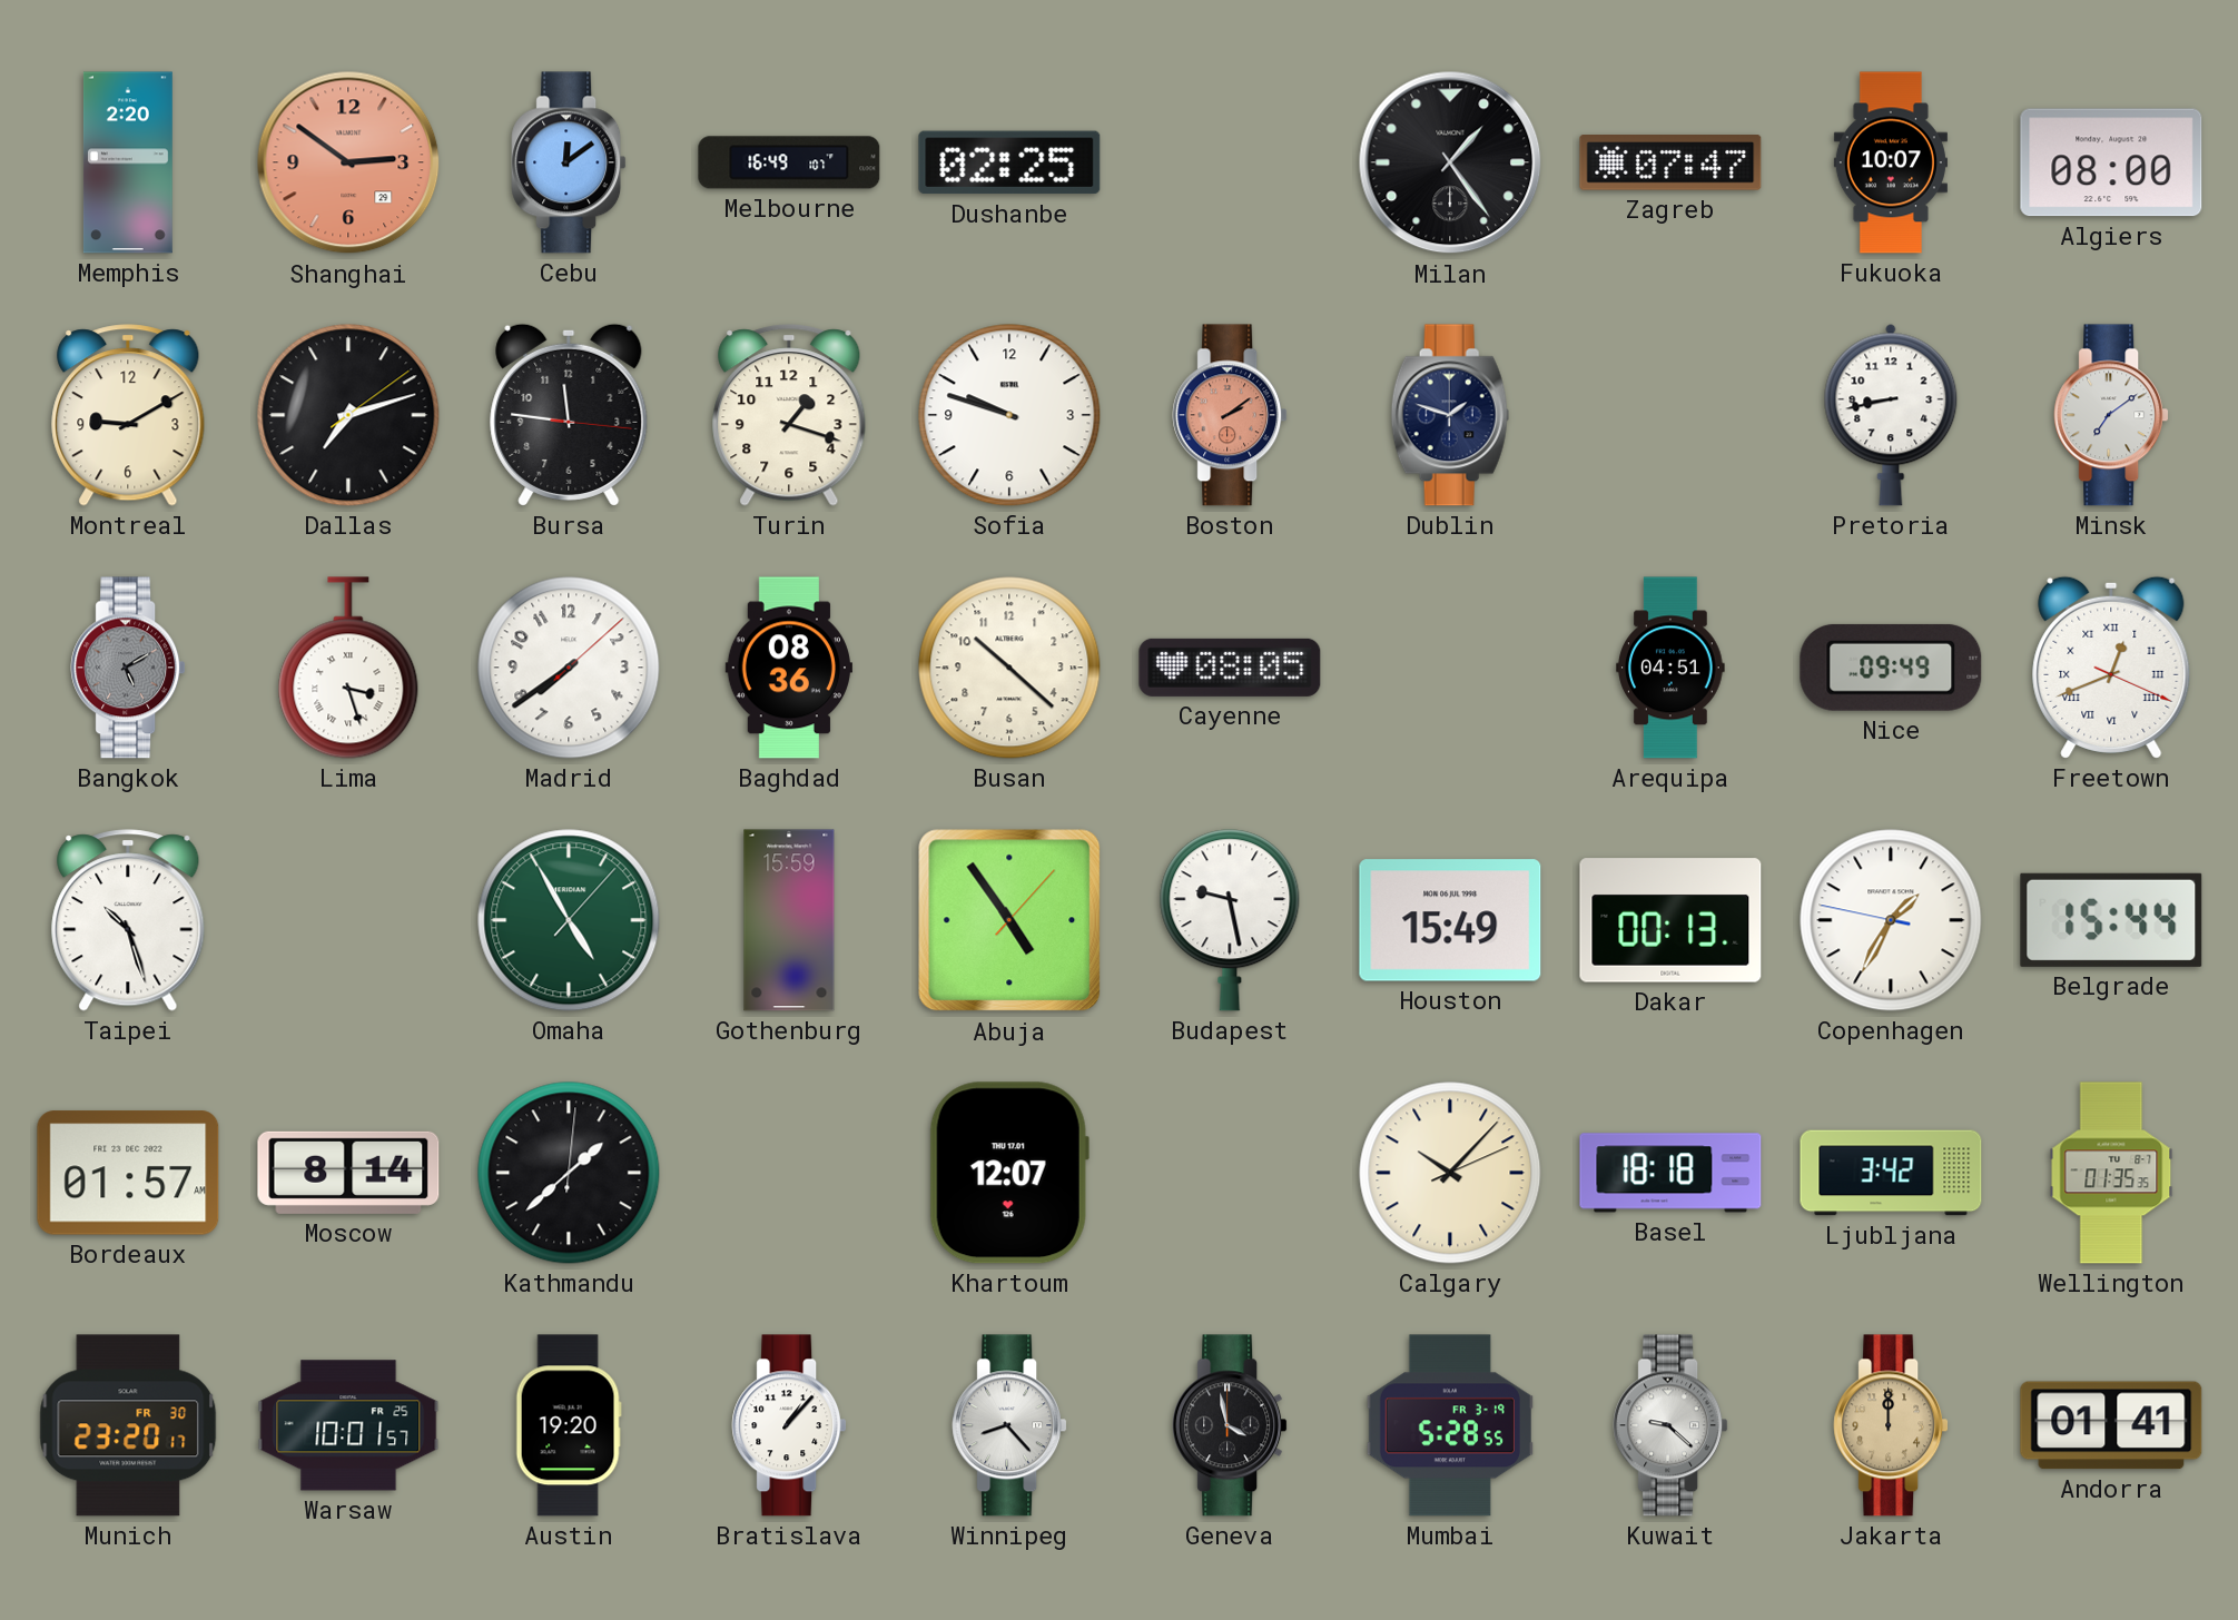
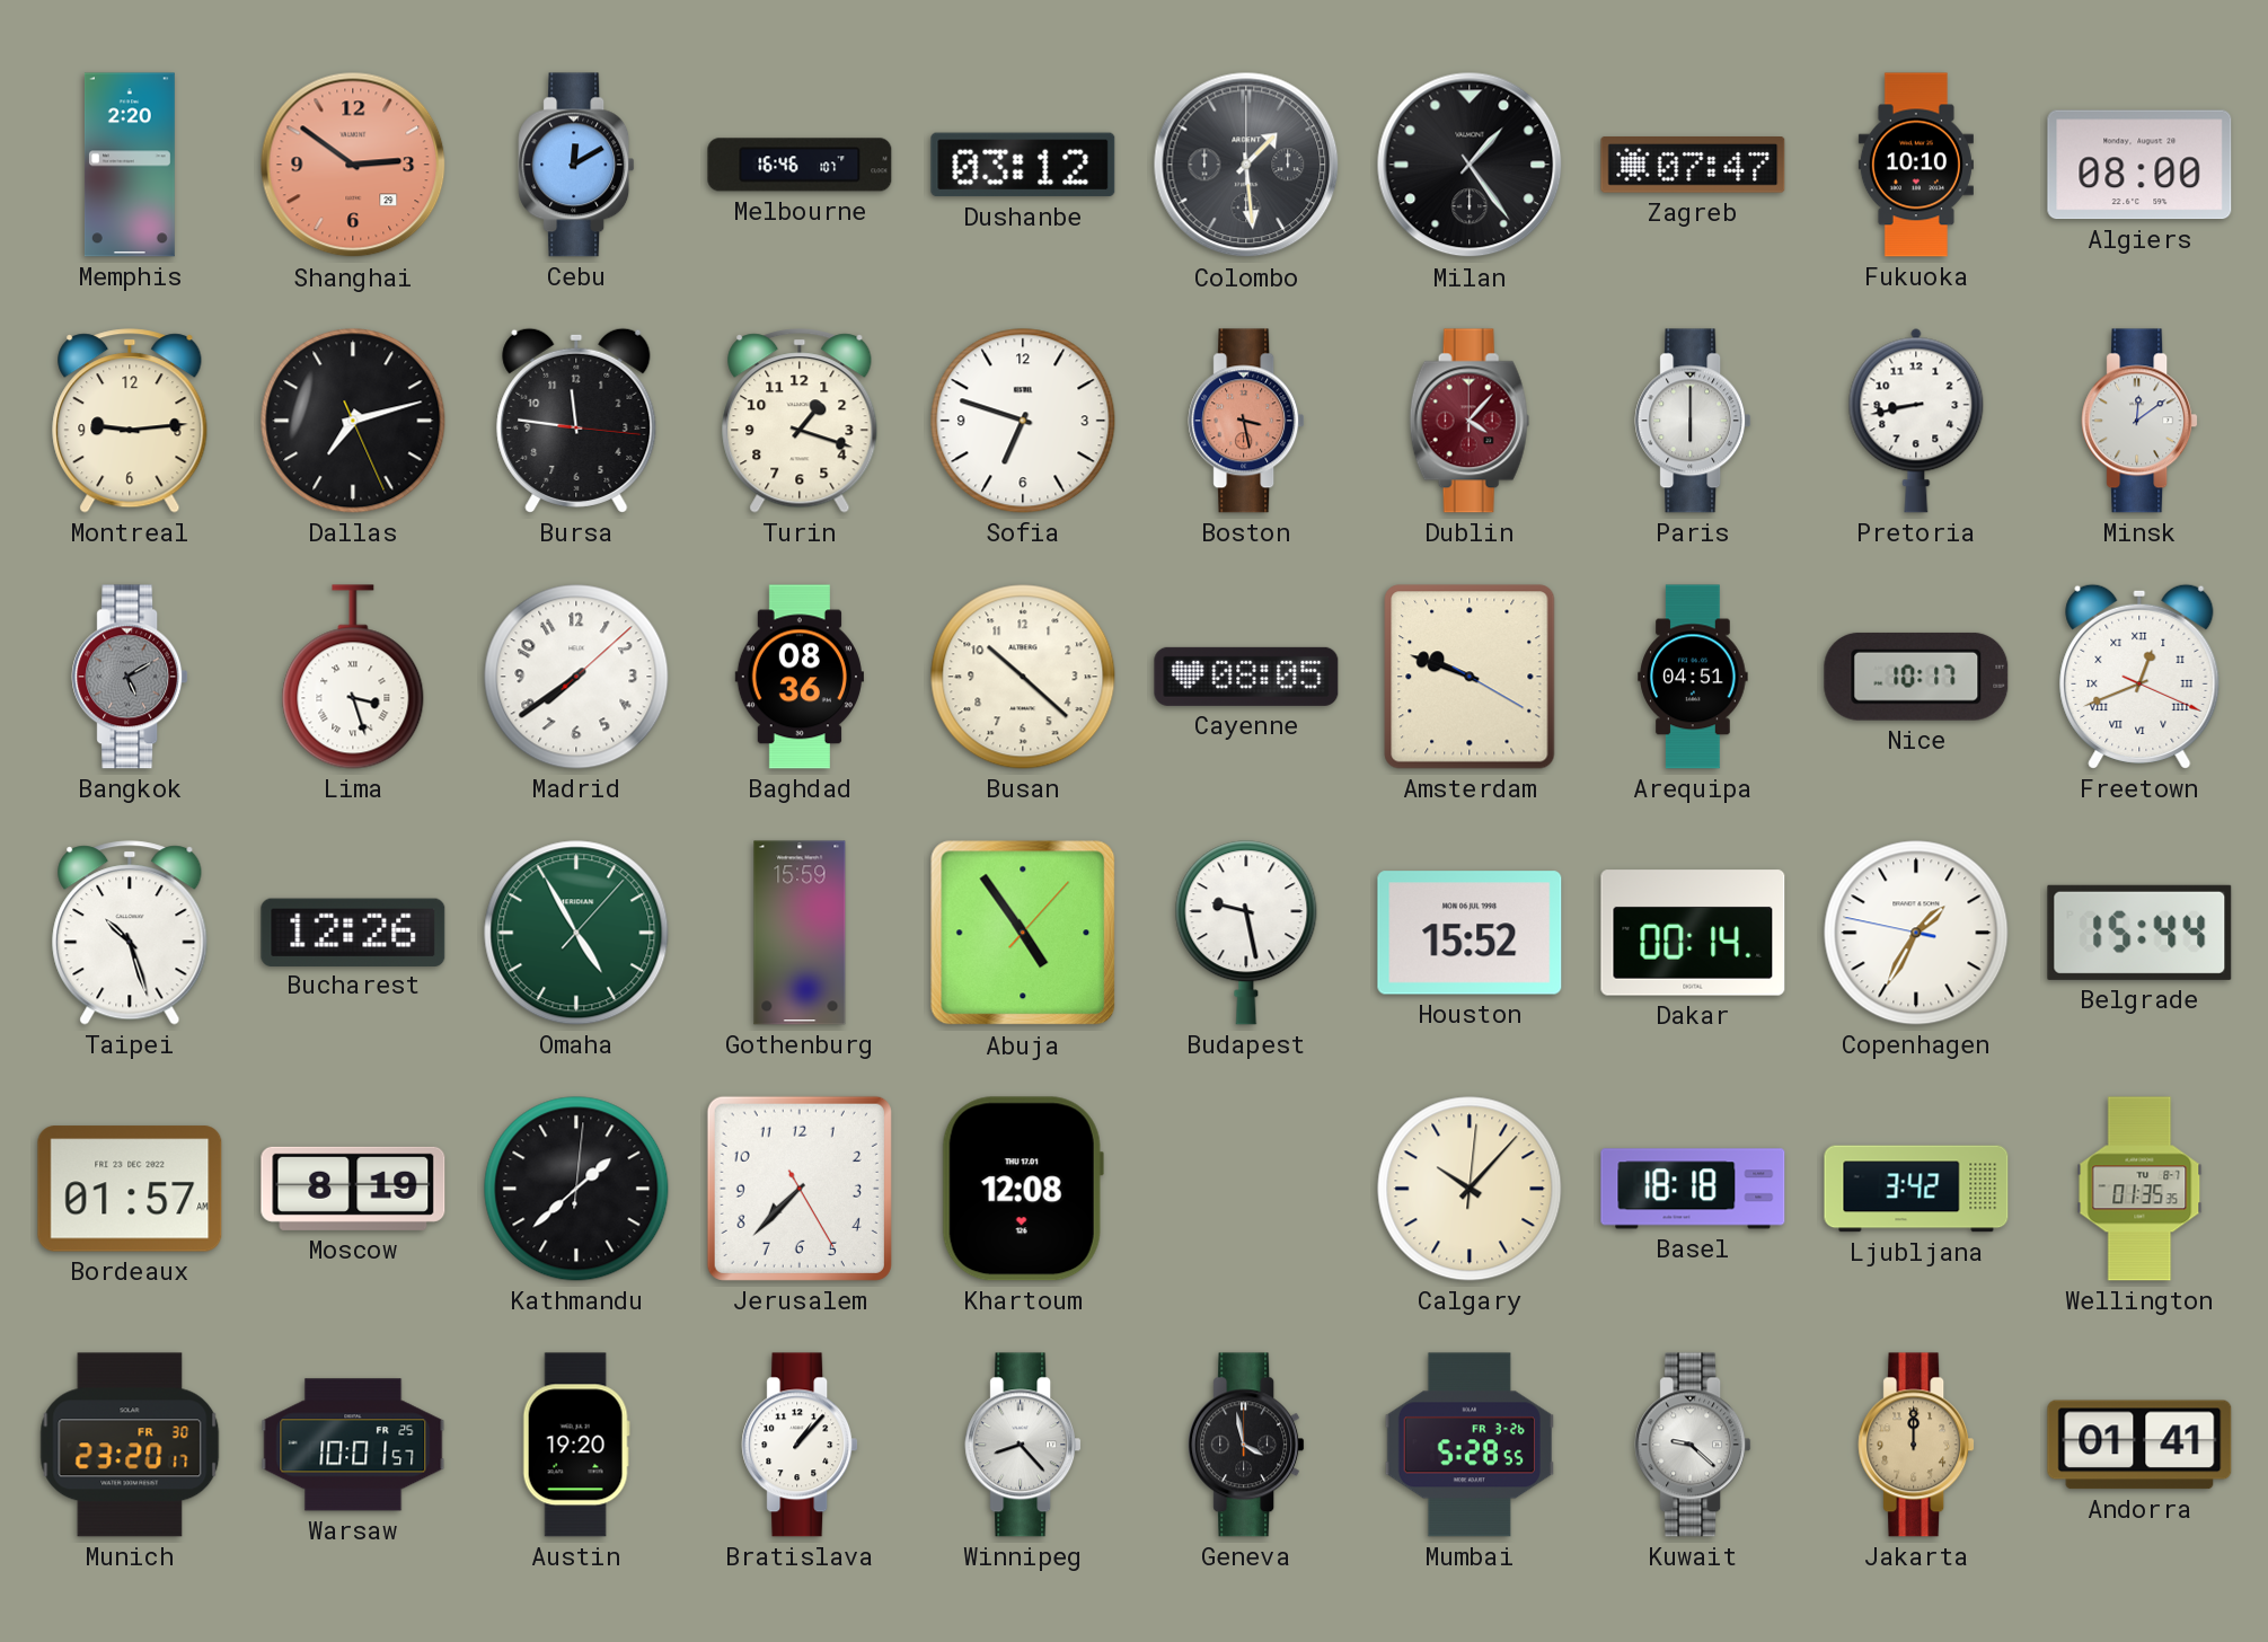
Cebu: 12:09 -> 12:10 (576, 165)
Melbourne: 16:49 -> 16:46 (800, 165)
Dushanbe: 02:25 -> 03:12 (1023, 165)
Colombo: none -> 1:29 (1246, 165)
Fukuoka: 10:07 -> 10:10 (1916, 165)
Montreal: 9:10 -> 9:14 (130, 421)
Dallas: 7:12:09 -> 7:12:26 (353, 421)
Sofia: 9:48 -> 6:48 (1023, 421)
Boston: 2:09 -> 3:28 (1246, 421)
Dublin: 1:48 -> 4:07 (1470, 421)
Dublin dial: navy -> burgundy (1470, 421)
Paris: none -> 6:00 (1693, 421)
Minsk: 7:09 -> 12:09 (2139, 421)
Amsterdam: none -> 9:48 (1470, 677)
Nice: 09:49 -> 10:17 (1916, 677)
Bucharest: none -> 12:26 (353, 932)
Houston: 15:49 -> 15:52 (1470, 933)
Dakar: 00:13 -> 00:14 (1693, 933)
Moscow: 8:14 -> 8:19 (353, 1189)
Jerusalem: none -> 7:37 (800, 1189)
Khartoum: 12:07 -> 12:08 (1023, 1189)
Calgary: 10:07:11 -> 10:07:01 (1470, 1189)
Mumbai date: FR 3-19 -> FR 3-26 (1470, 1445)
